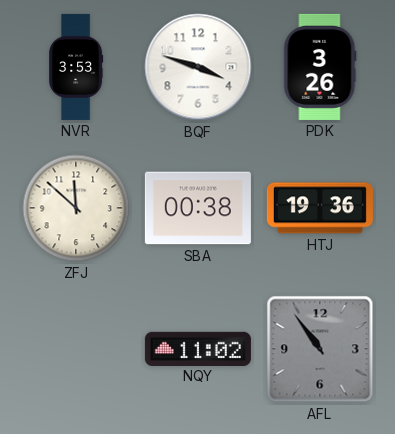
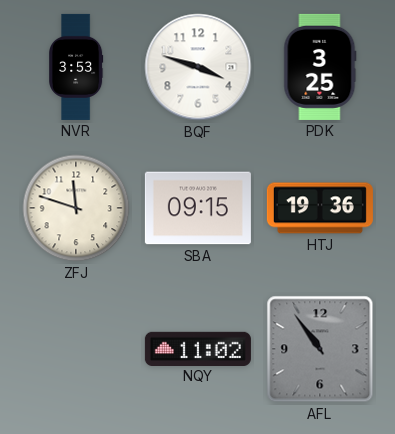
PDK: 3:26 -> 3:25 (320, 67)
ZFJ: 11:52 -> 11:48 (76, 208)
SBA: 00:38 -> 09:15 (198, 208)
